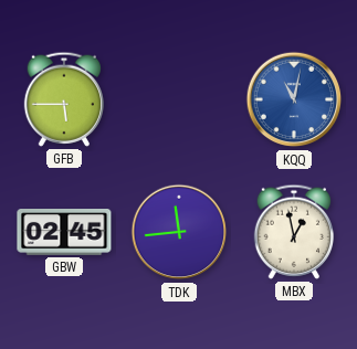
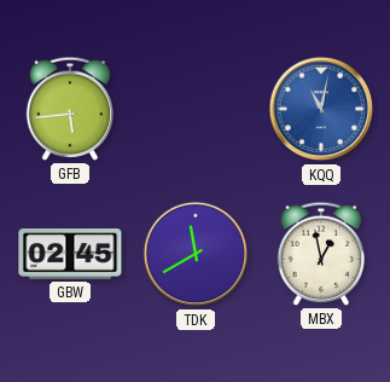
GFB: 5:45 -> 5:44 (69, 109)
TDK: 11:44 -> 11:40 (196, 254)
